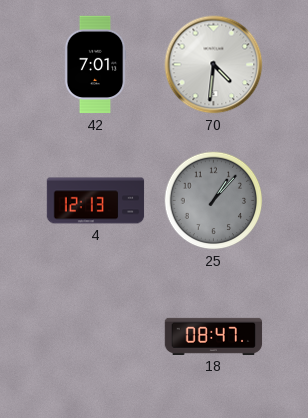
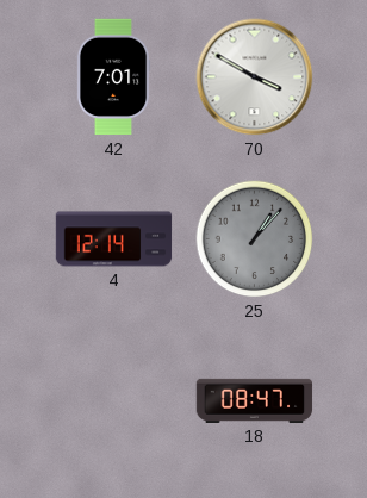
70: 4:31 -> 3:50 (255, 77)
4: 12:13 -> 12:14 (114, 239)
